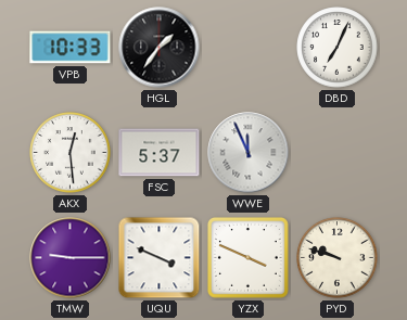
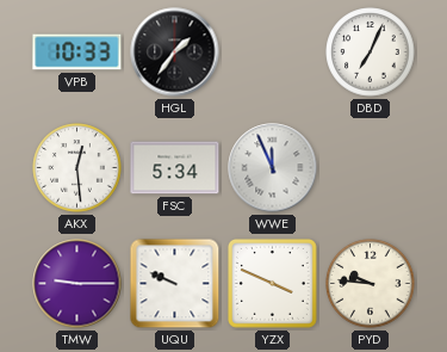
FSC: 5:37 -> 5:34 (175, 168)
UQU: 3:49 -> 9:49 (175, 284)
PYD: 9:48 -> 9:46 (371, 284)
